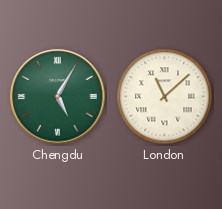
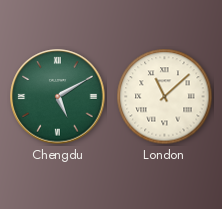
Chengdu: 5:05 -> 5:10 (58, 97)
